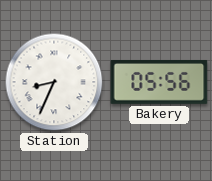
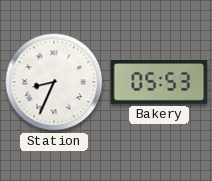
Bakery: 05:56 -> 05:53 (159, 82)
